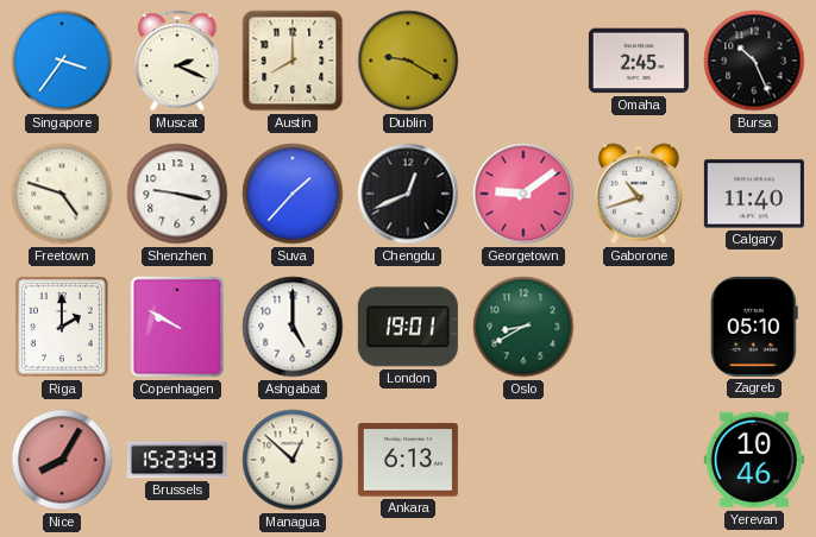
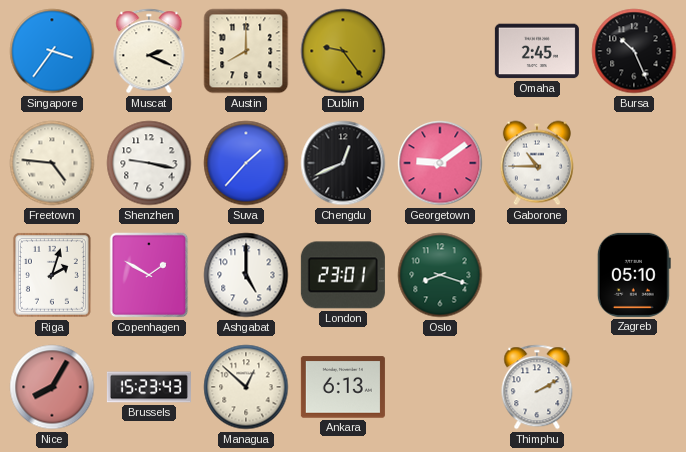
Dublin: 9:20 -> 9:24 (343, 51)
Freetown: 4:48 -> 4:46 (52, 163)
Gaborone: 10:42 -> 10:45 (537, 163)
Calgary: 11:40 -> none (754, 194)
Riga: 2:00 -> 2:03 (52, 275)
Copenhagen: 9:50 -> 1:50 (149, 275)
London: 19:01 -> 23:01 (343, 275)
Oslo: 8:40 -> 8:18 (440, 275)
Thimphu: none -> 2:10 (537, 387)
Yerevan: 10:46 -> none (754, 460)
